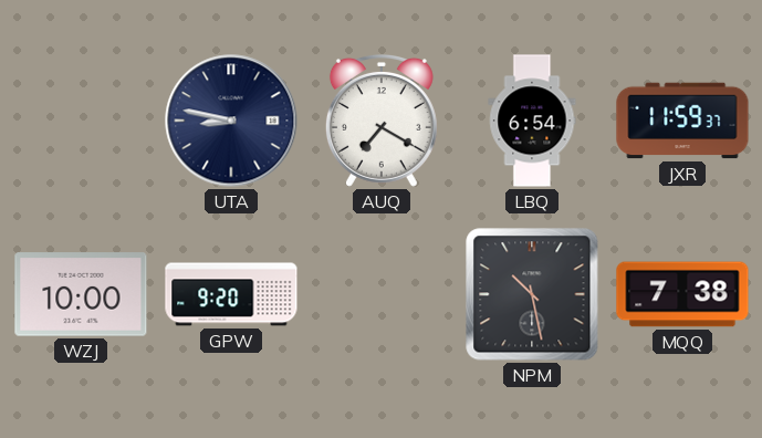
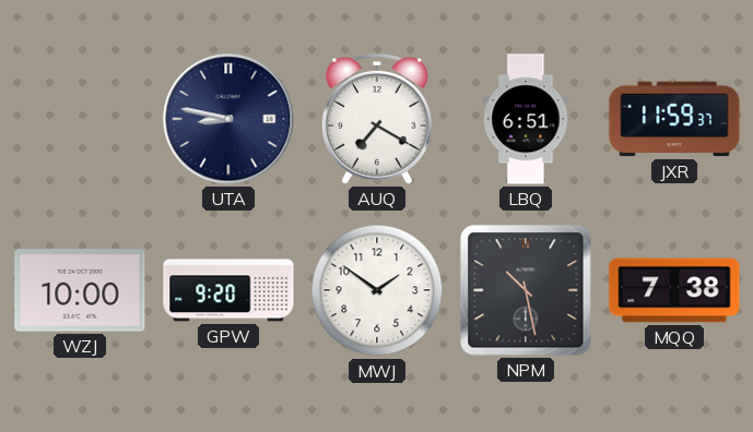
LBQ: 6:54 -> 6:51 (526, 119)
MWJ: none -> 1:51 (377, 290)
